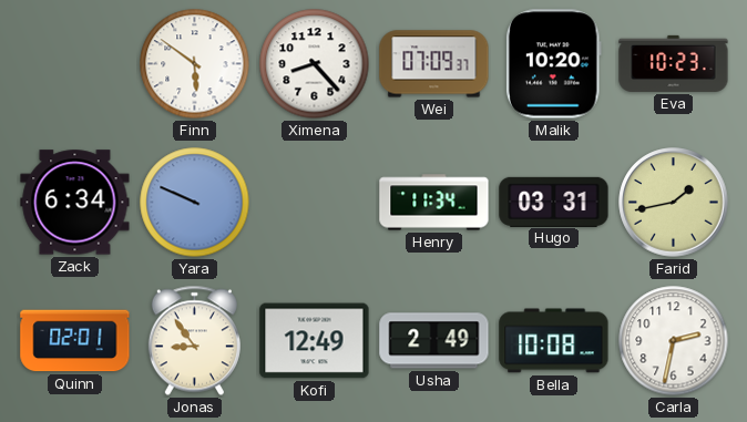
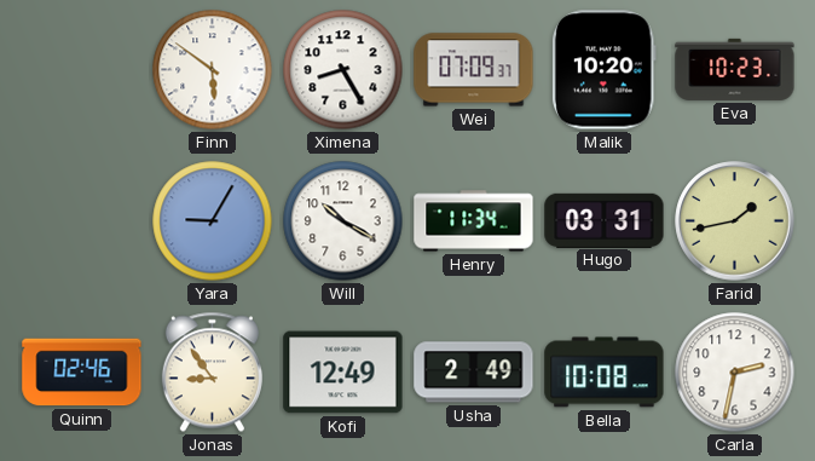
Ximena: 8:23 -> 8:25 (343, 70)
Zack: 6:34 -> none (75, 203)
Yara: 9:49 -> 9:05 (213, 221)
Will: none -> 10:20 (343, 221)
Quinn: 02:01 -> 02:46 (82, 373)
